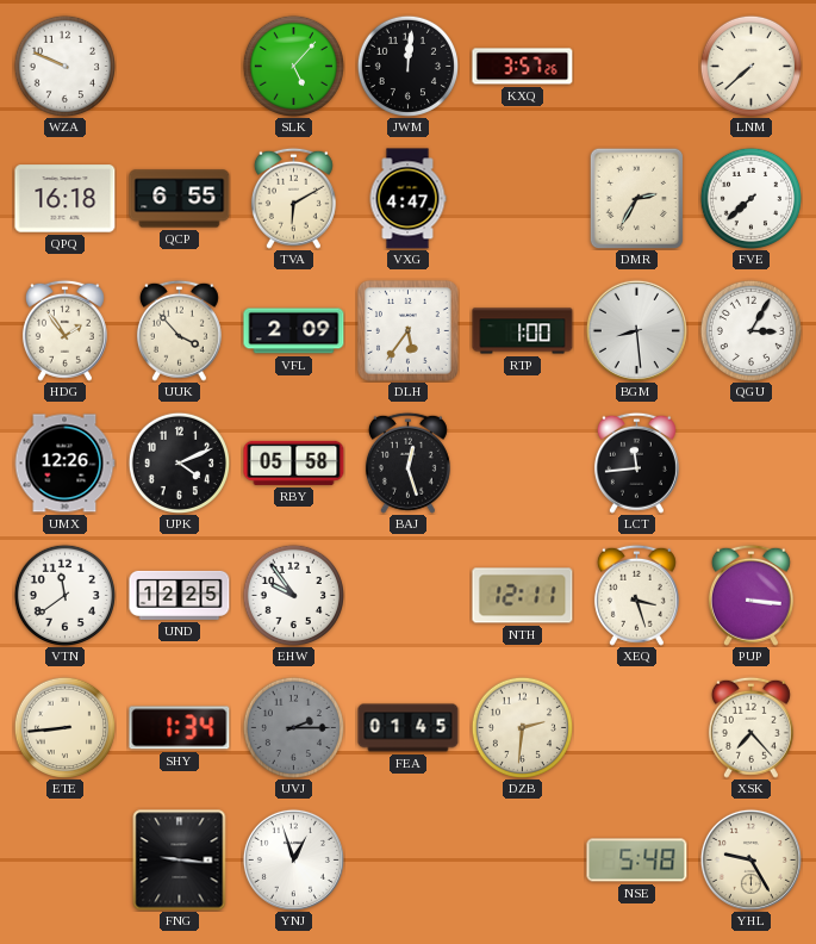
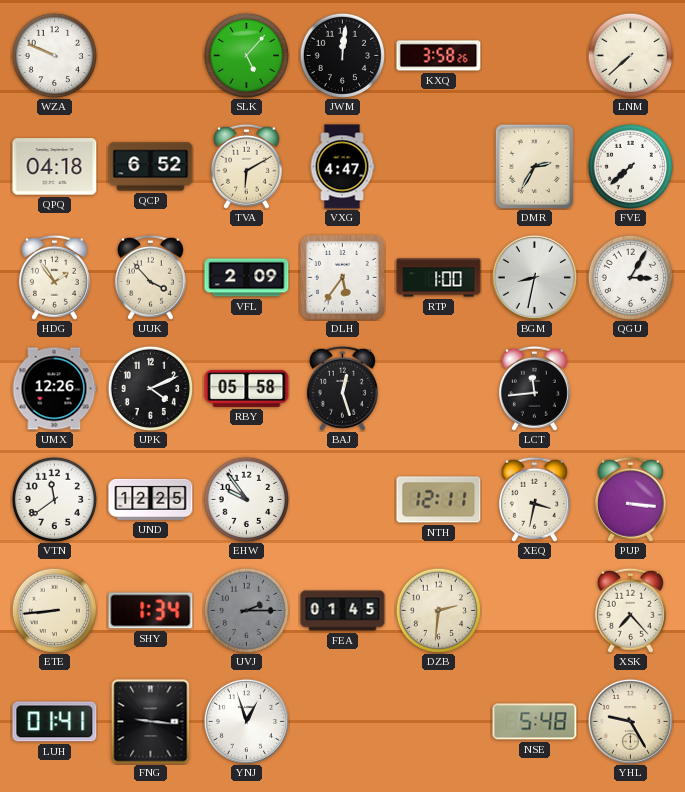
KXQ: 3:57 -> 3:58 (439, 56)
QPQ: 16:18 -> 04:18 (55, 167)
QCP: 6:55 -> 6:52 (151, 167)
BGM: 8:29 -> 8:32 (534, 277)
XEQ: 3:27 -> 3:32 (534, 499)
LUH: none -> 01:41 (55, 722)
